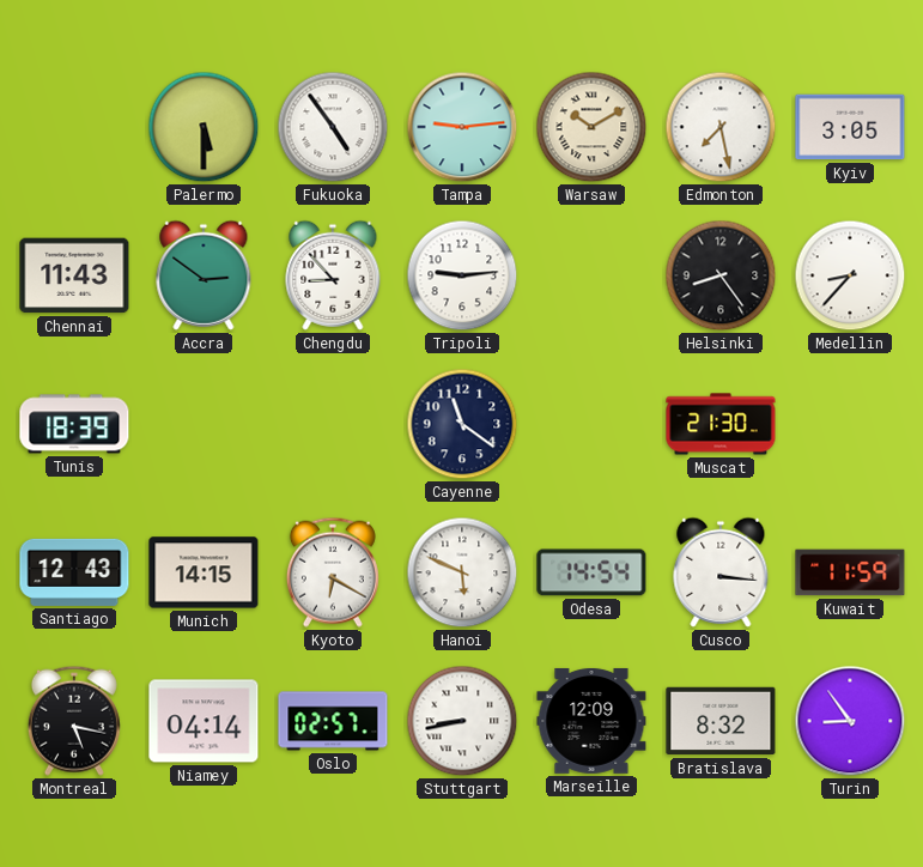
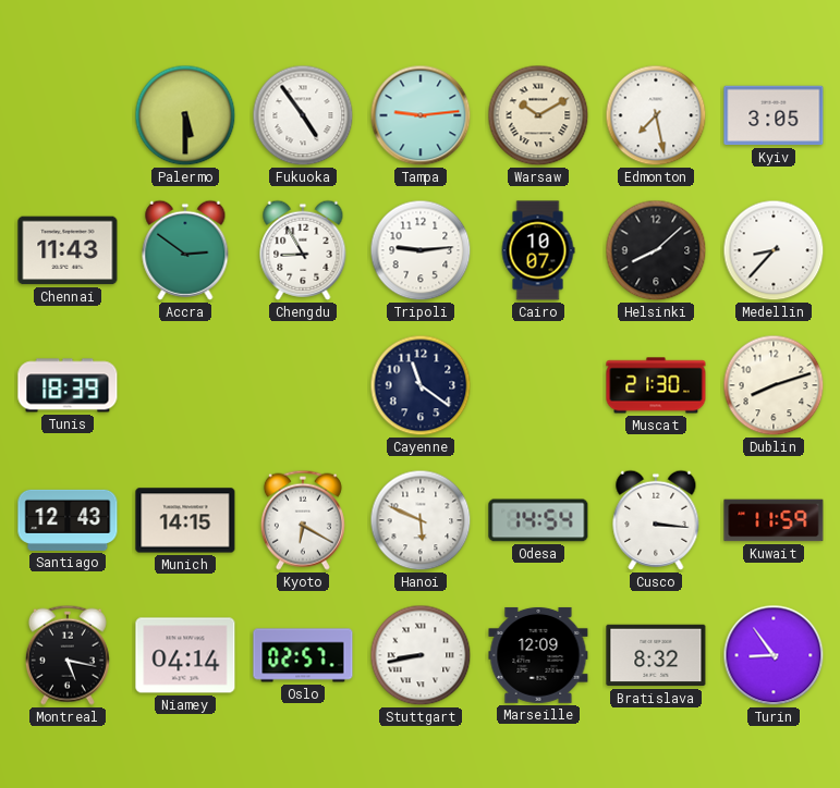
Chengdu: 8:53 -> 8:55 (303, 250)
Cairo: none -> 10:07 (538, 250)
Helsinki: 8:24 -> 8:08 (656, 250)
Dublin: none -> 8:12 (774, 385)
